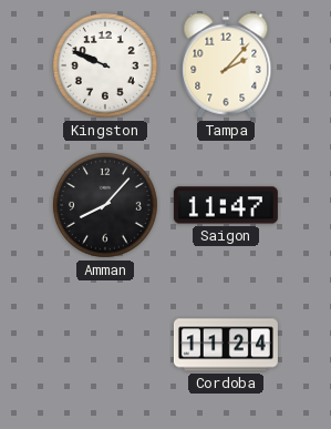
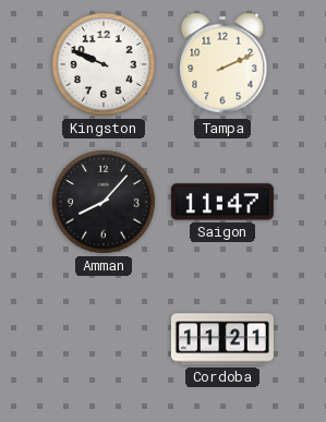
Tampa: 2:07 -> 2:11 (222, 64)
Cordoba: 11:24 -> 11:21 (222, 339)
